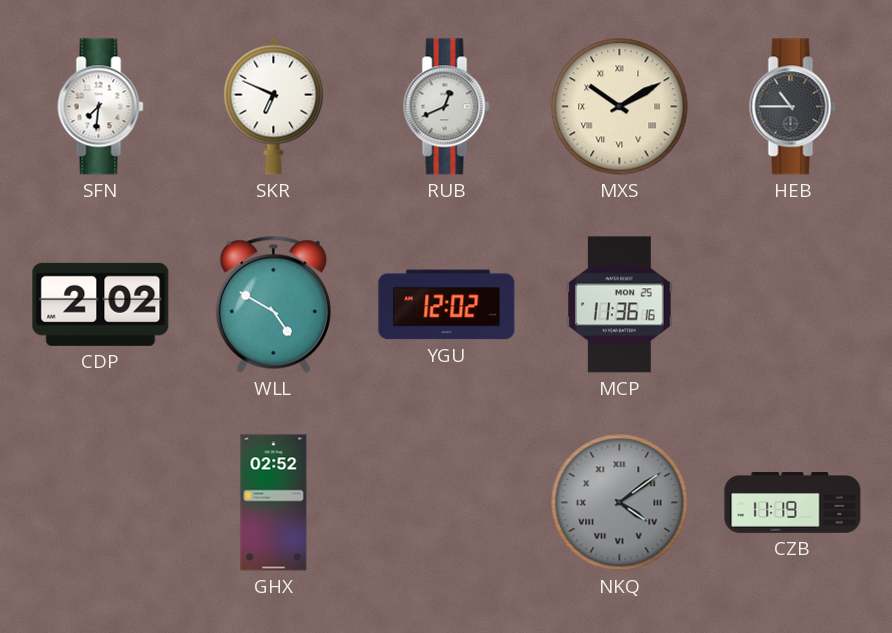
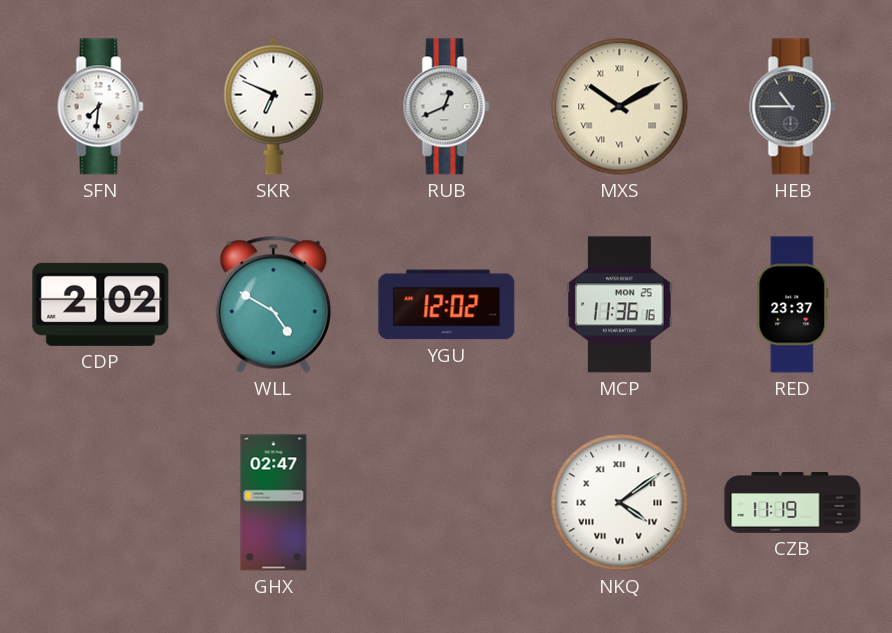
RED: none -> 23:37 (793, 305)
GHX: 02:52 -> 02:47 (274, 503)
NKQ dial: grey -> white (620, 503)
